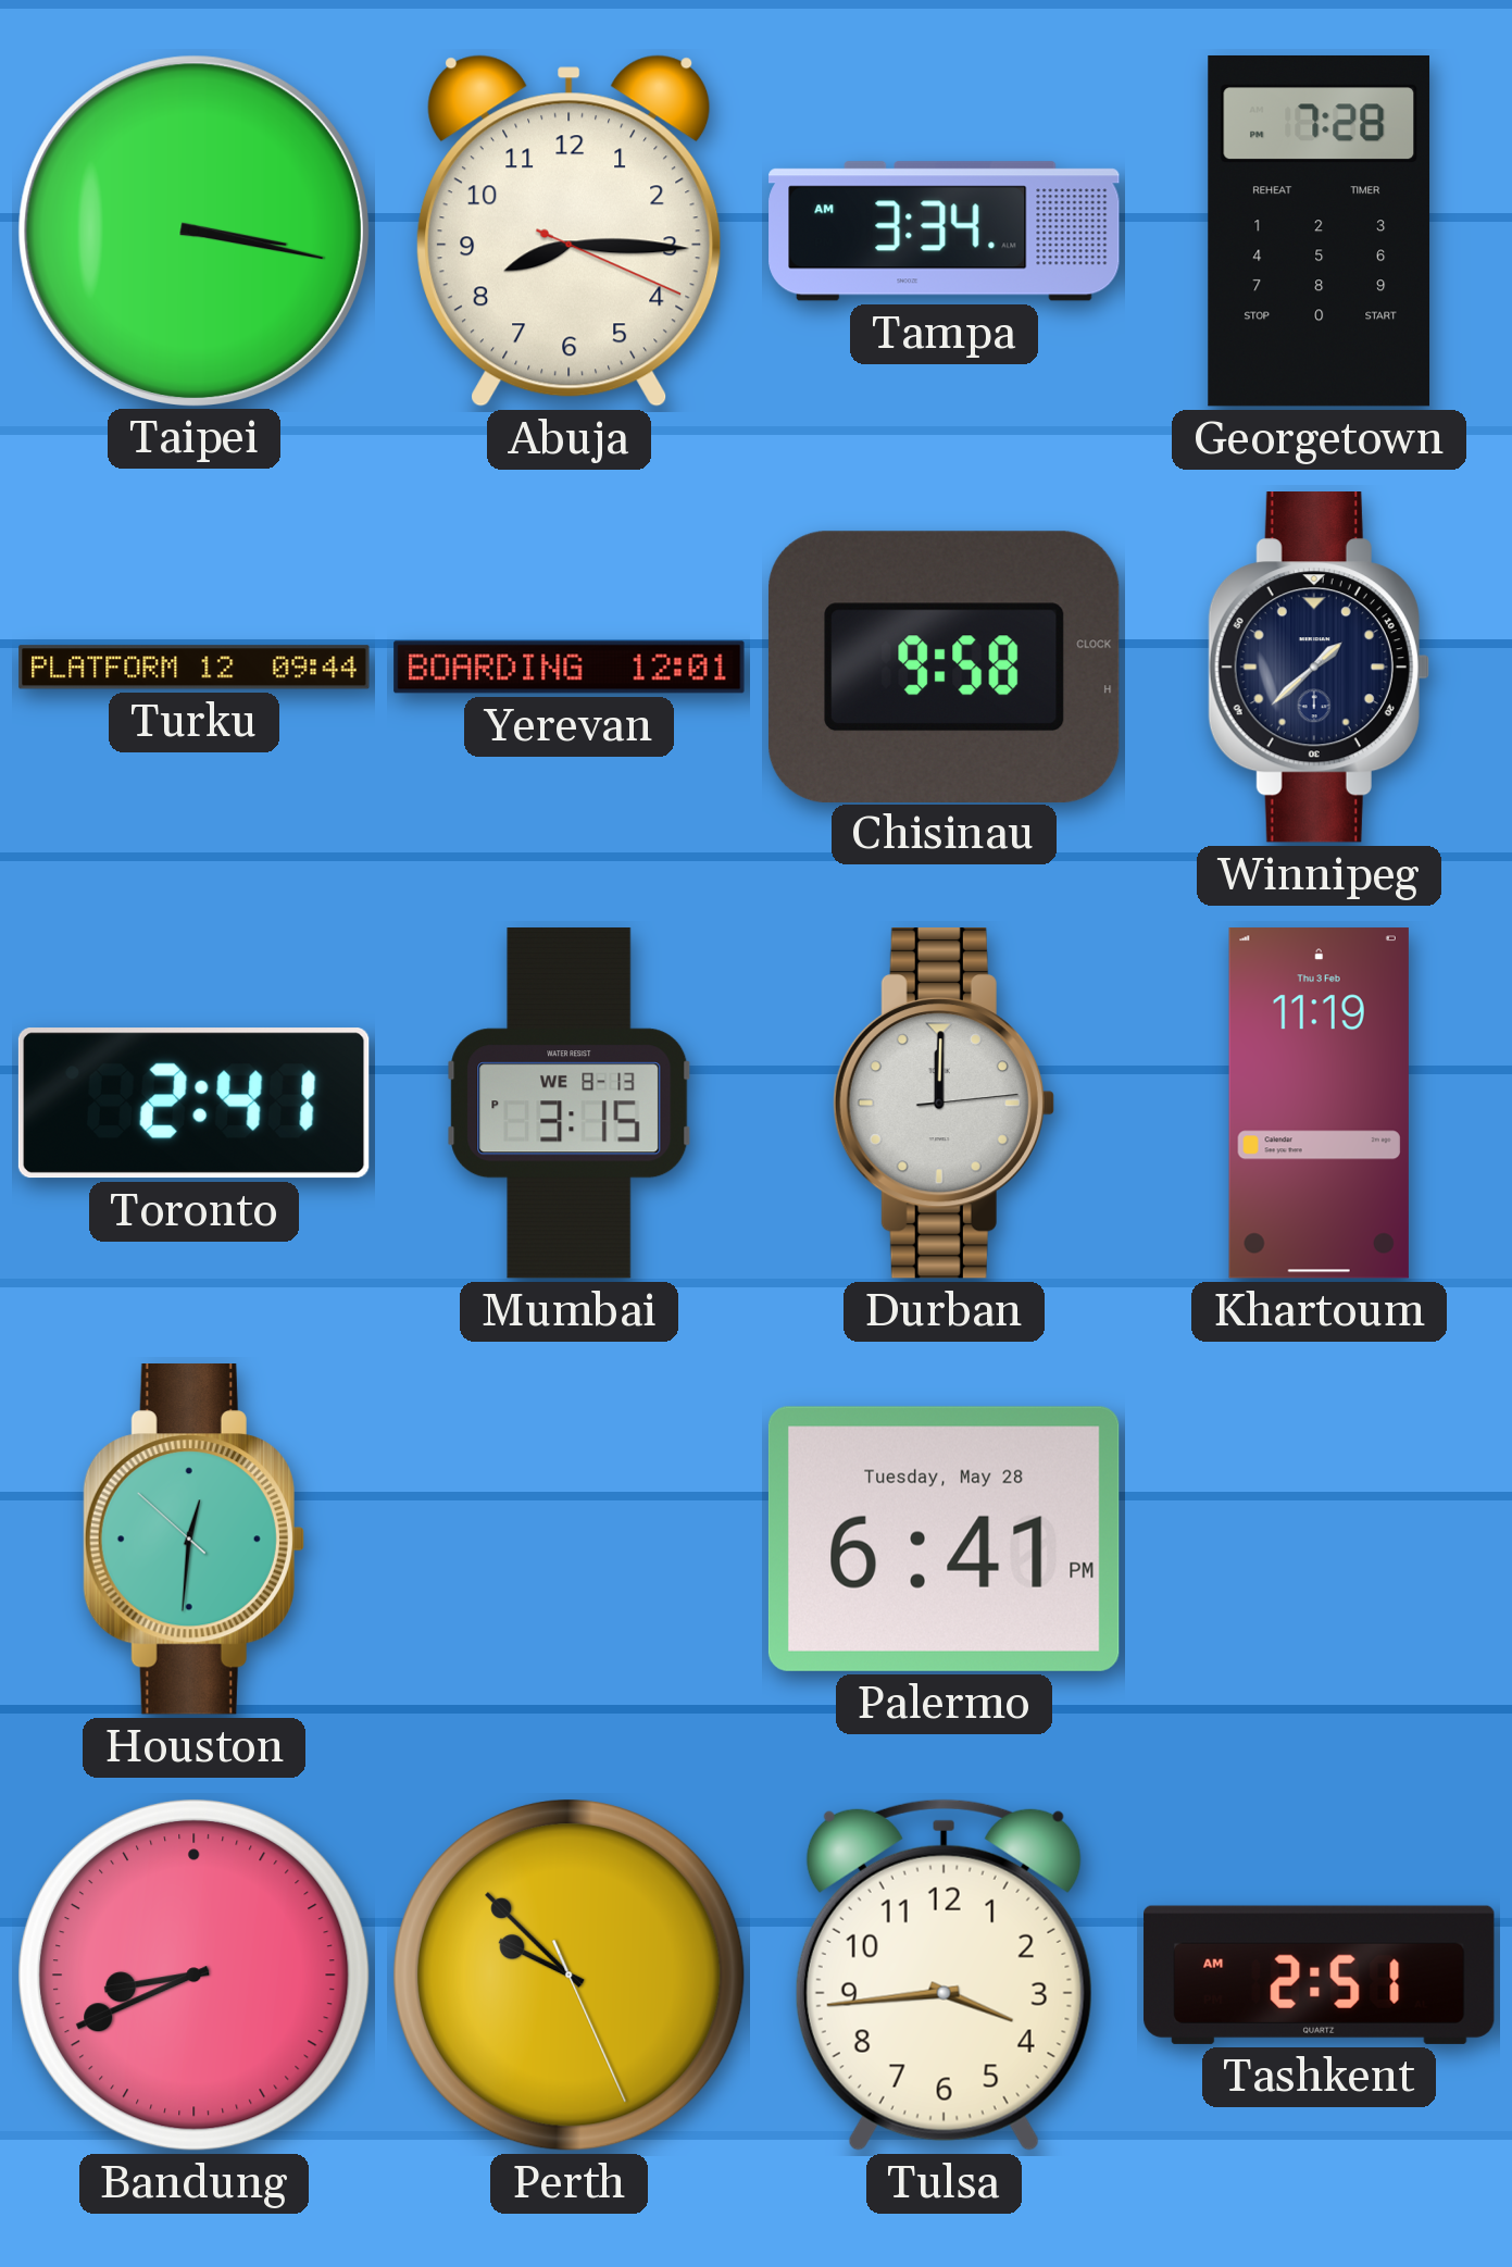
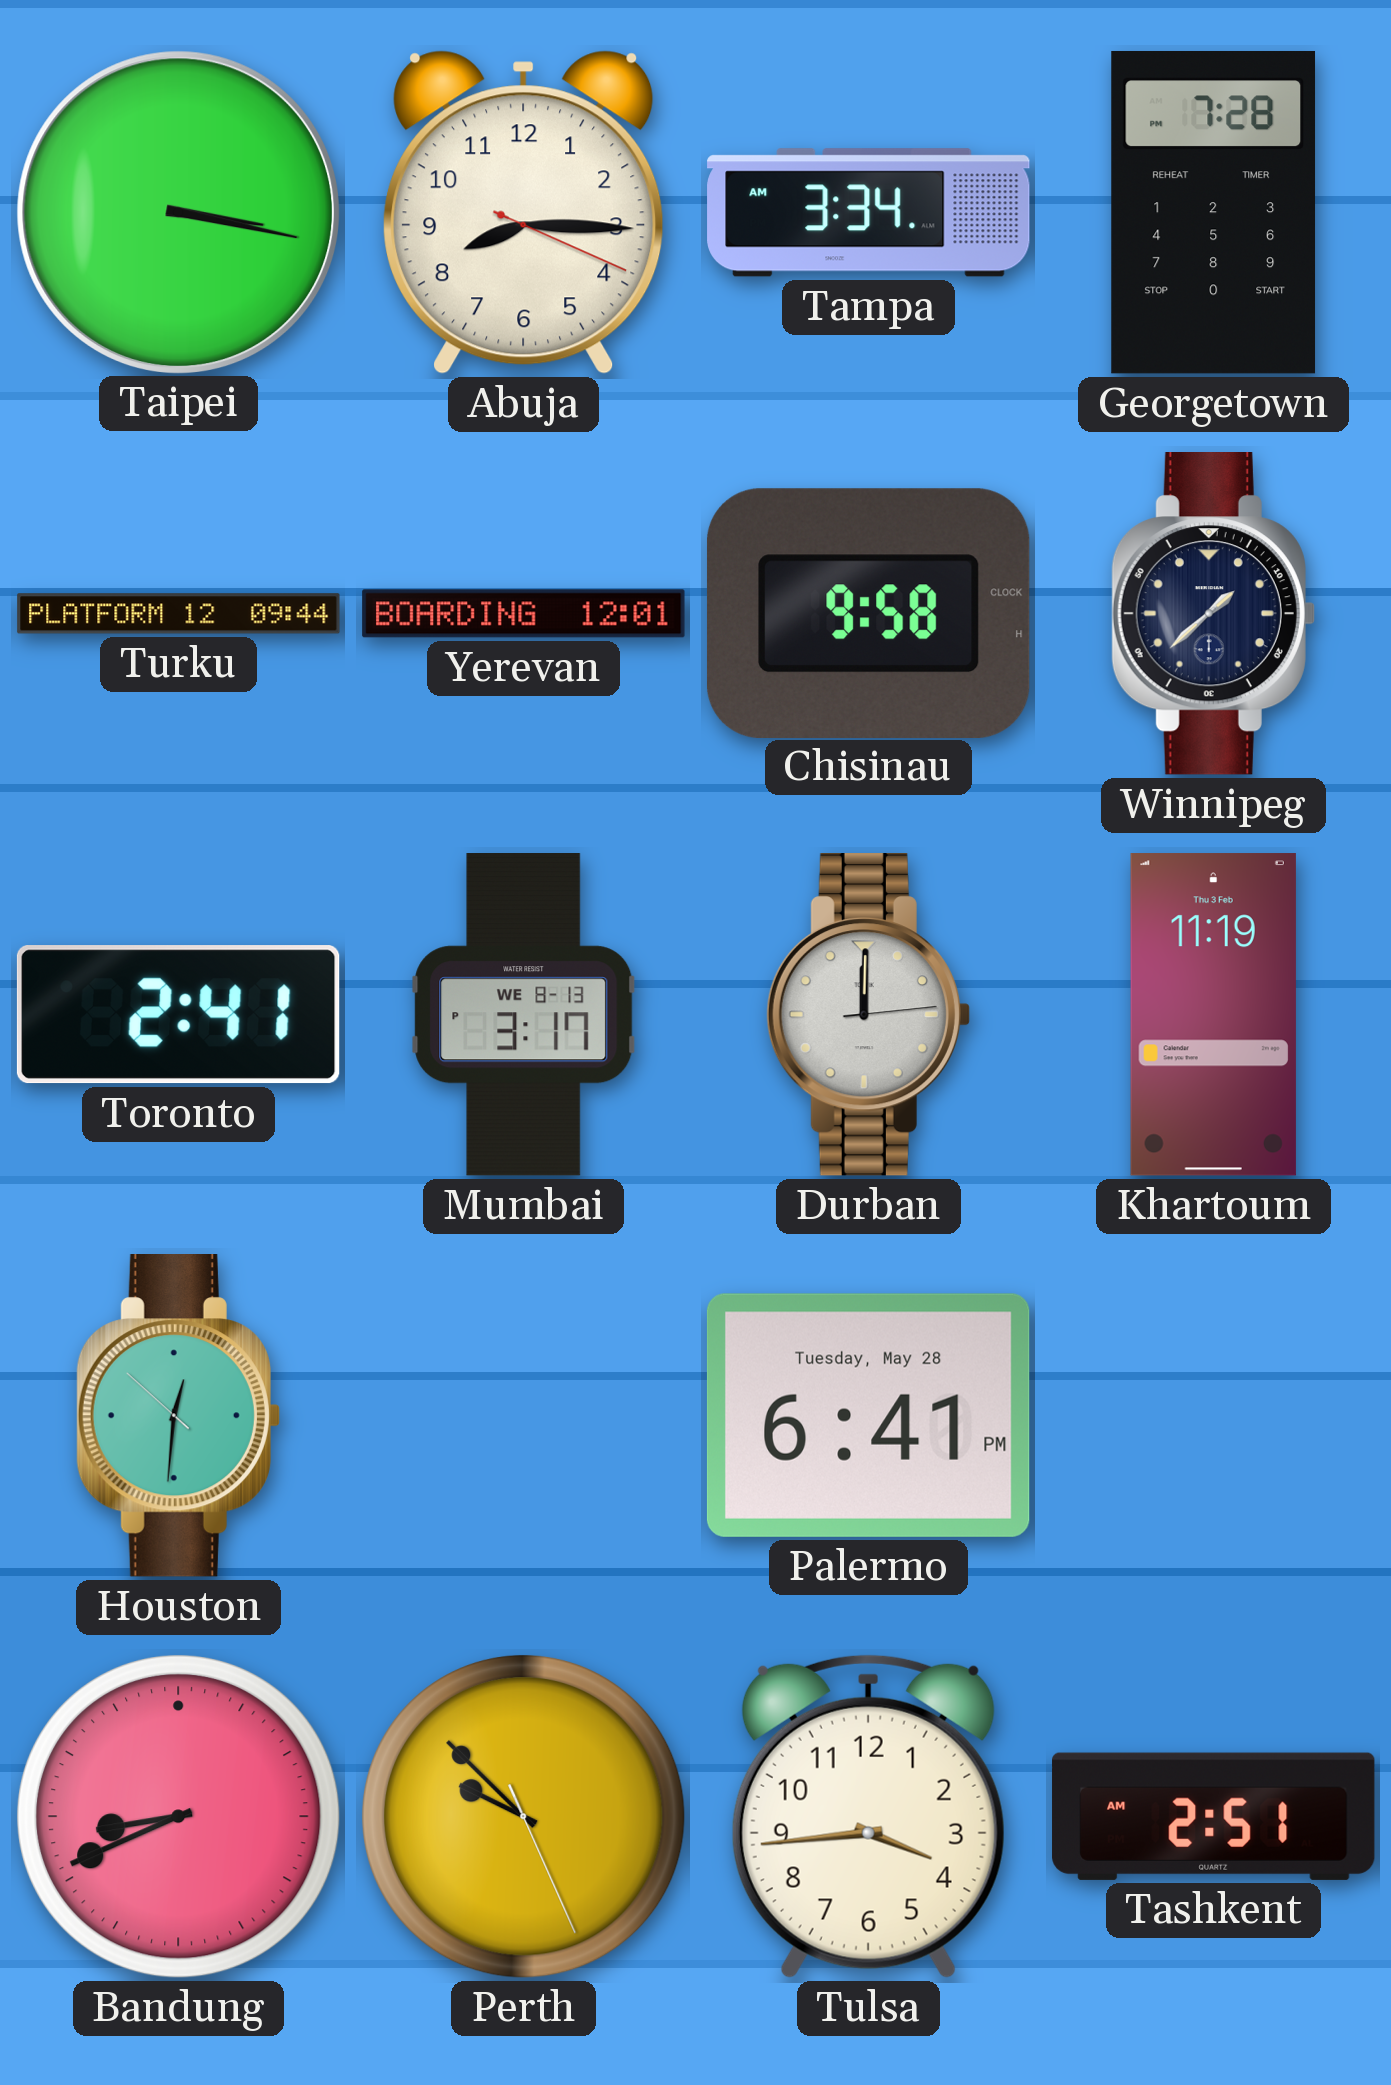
Mumbai: 3:15 -> 3:17 (524, 1015)
